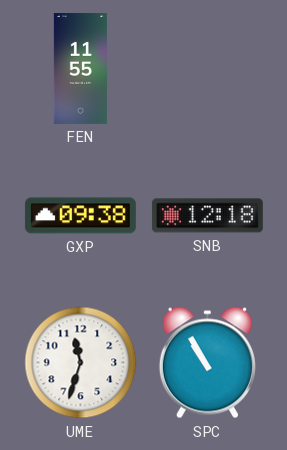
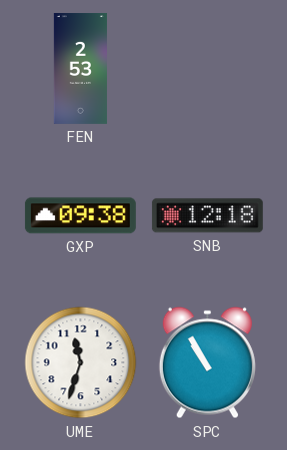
FEN: 11:55 -> 2:53 (80, 69)
